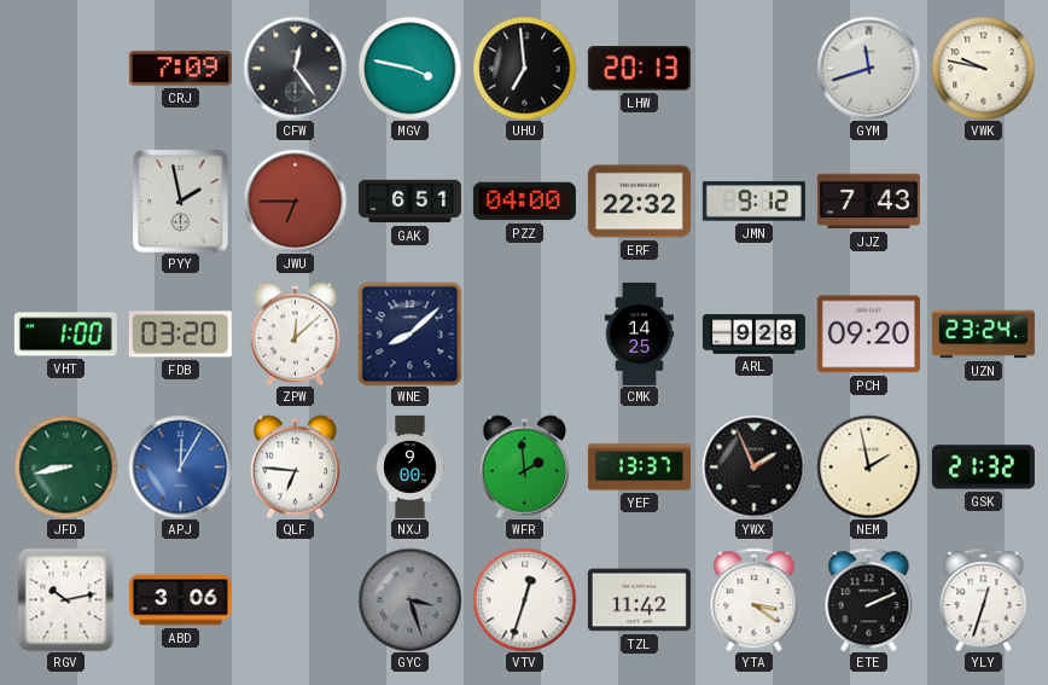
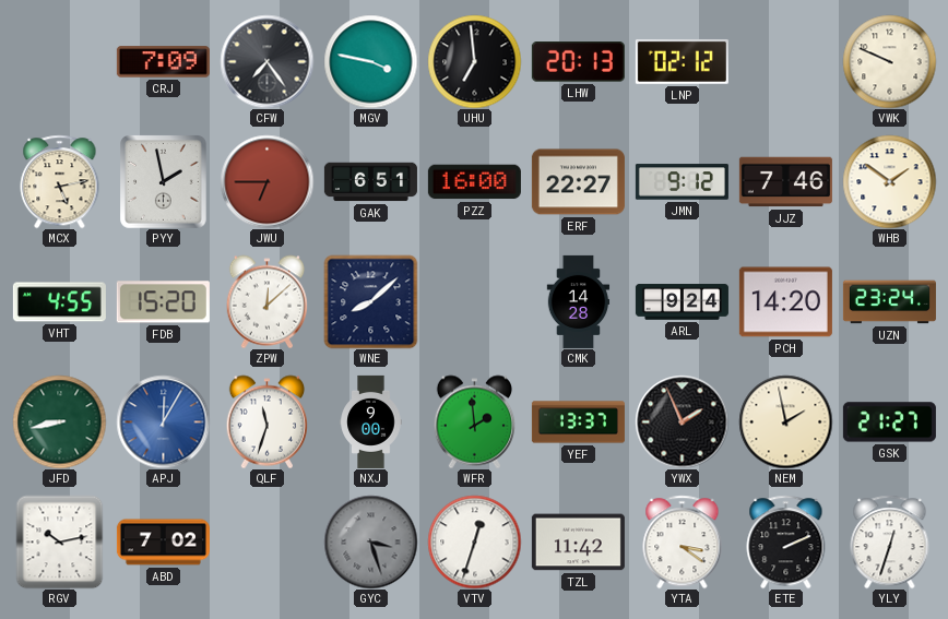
CFW: 12:24 -> 7:24 (266, 61)
LNP: none -> 02:12 (682, 62)
GYM: 11:42 -> none (868, 68)
VWK: 9:47 -> 9:49 (889, 61)
MCX: none -> 5:13 (60, 181)
PZZ: 04:00 -> 16:00 (474, 182)
ERF: 22:32 -> 22:27 (578, 182)
JJZ: 7:43 -> 7:46 (785, 182)
WHB: none -> 1:51 (889, 181)
VHT: 1:00 -> 4:55 (59, 302)
FDB: 03:20 -> 15:20 (163, 302)
CMK: 14:25 -> 14:28 (579, 301)
ARL: 9:28 -> 9:24 (682, 302)
PCH: 09:20 -> 14:20 (785, 302)
QLF: 6:46 -> 11:33 (266, 421)
GSK: 21:32 -> 21:27 (889, 422)
ABD: 3:06 -> 7:02 (163, 543)
